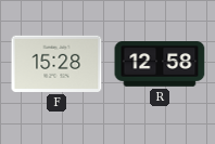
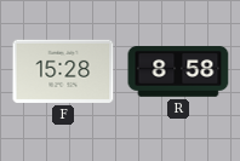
R: 12:58 -> 8:58 (178, 71)
